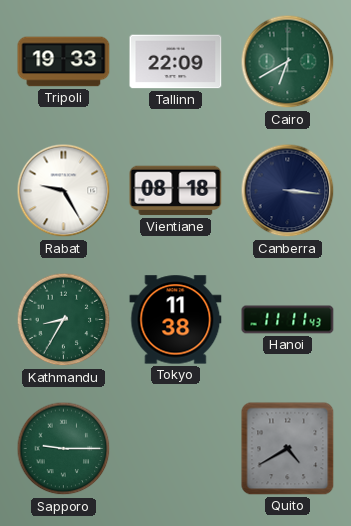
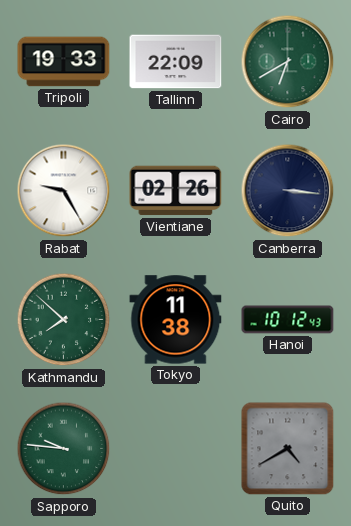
Vientiane: 08:18 -> 02:26 (176, 191)
Kathmandu: 8:35 -> 7:52 (64, 320)
Hanoi: 11:11 -> 10:12 (288, 320)
Sapporo: 9:15 -> 9:46 (64, 449)
